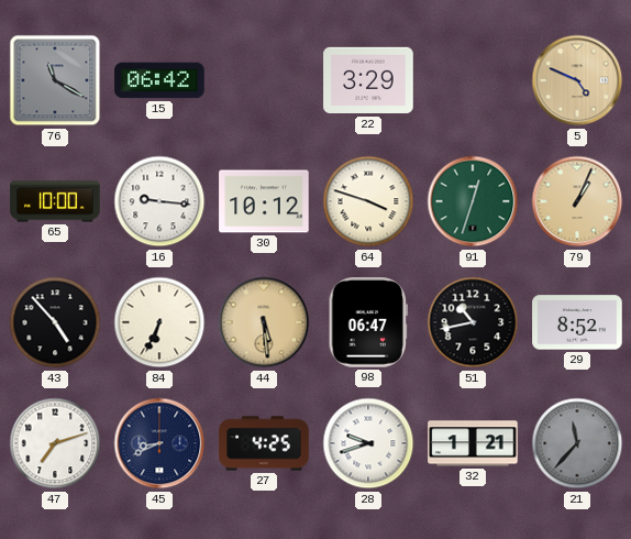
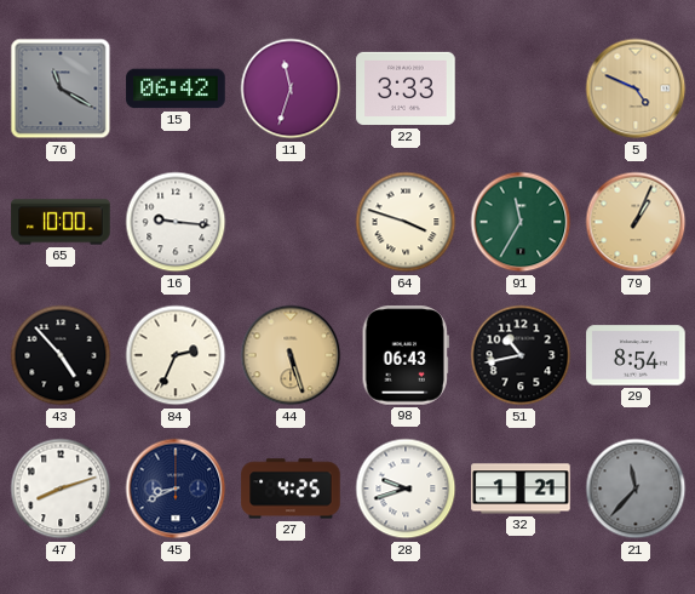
11: none -> 11:33 (291, 88)
22: 3:29 -> 3:33 (406, 88)
30: 10:12 -> none (264, 201)
91: 12:33 -> 11:35 (521, 222)
84: 6:34 -> 2:34 (176, 355)
44: 5:29 -> 5:27 (291, 355)
98: 06:47 -> 06:43 (406, 355)
29: 8:52 -> 8:54 (636, 355)
47: 7:12 -> 8:12 (61, 489)
